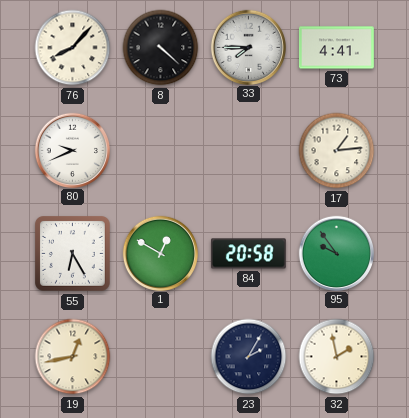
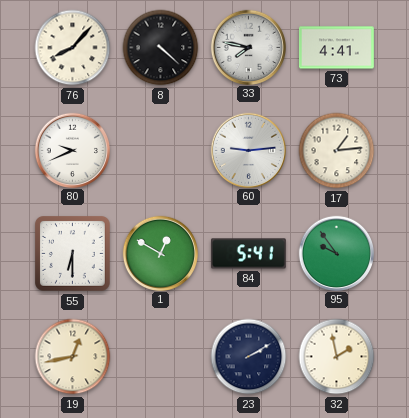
33: 7:45 -> 7:47 (248, 47)
60: none -> 9:14 (248, 150)
55: 6:25 -> 6:30 (73, 254)
84: 20:58 -> 5:41 (248, 254)
23: 2:05 -> 2:10 (249, 357)
